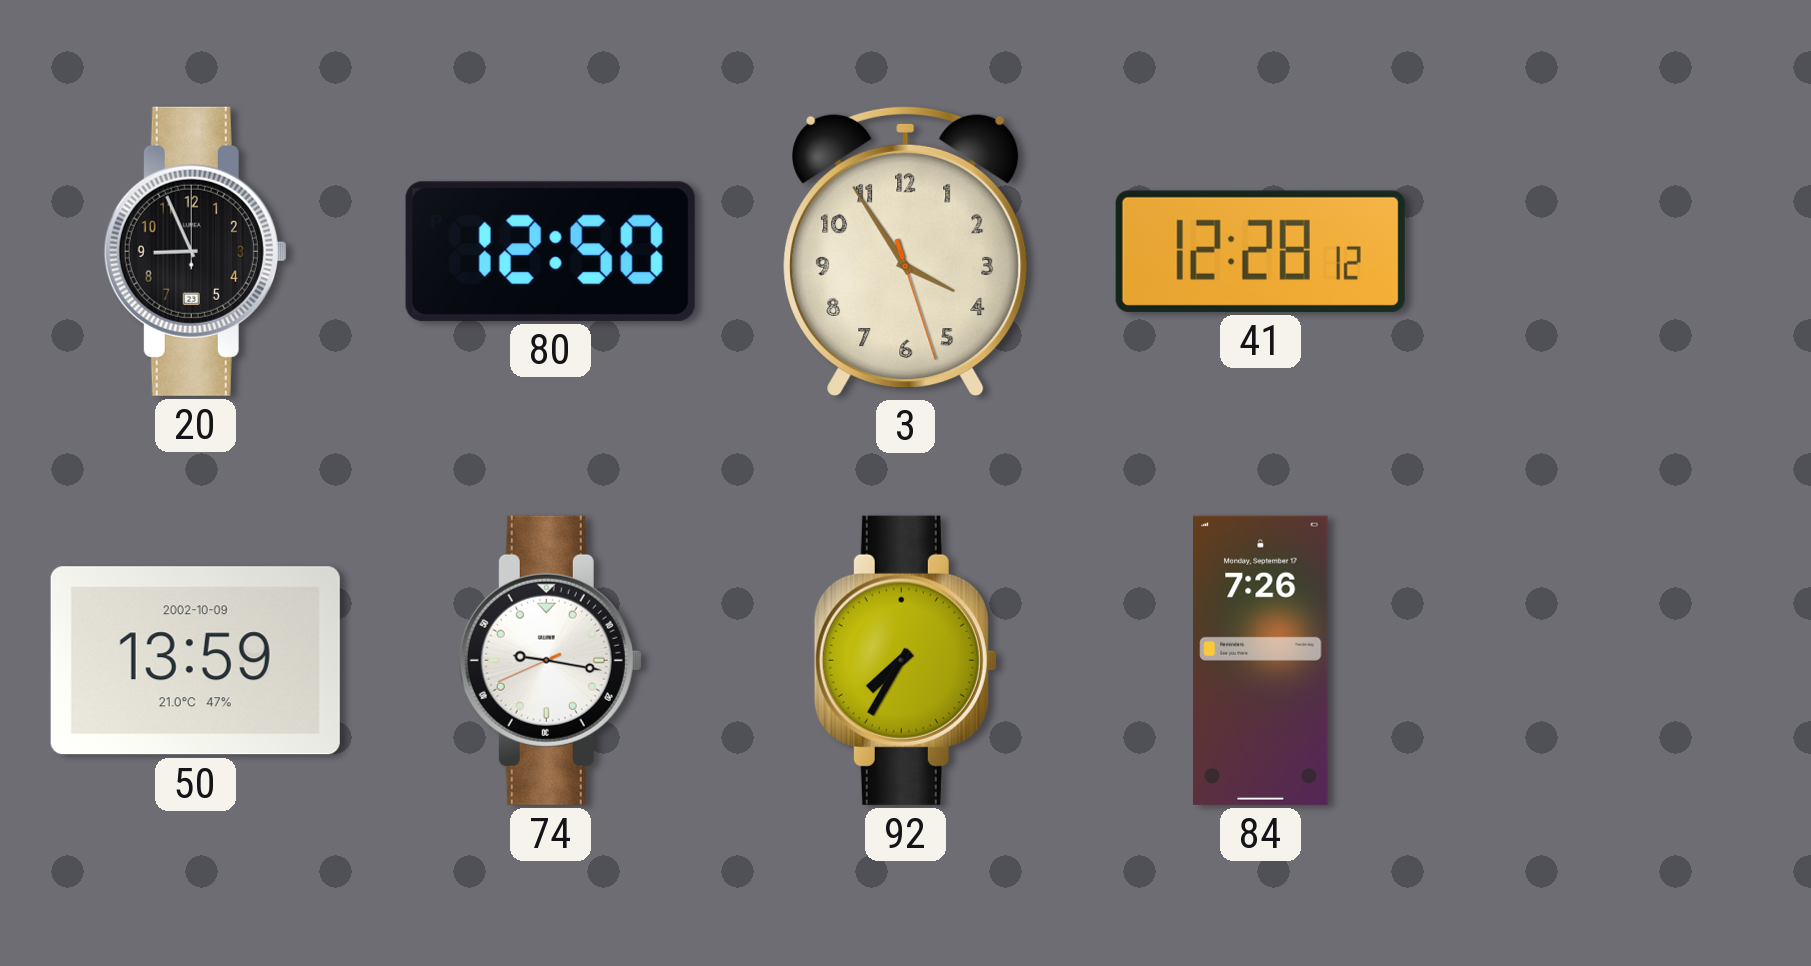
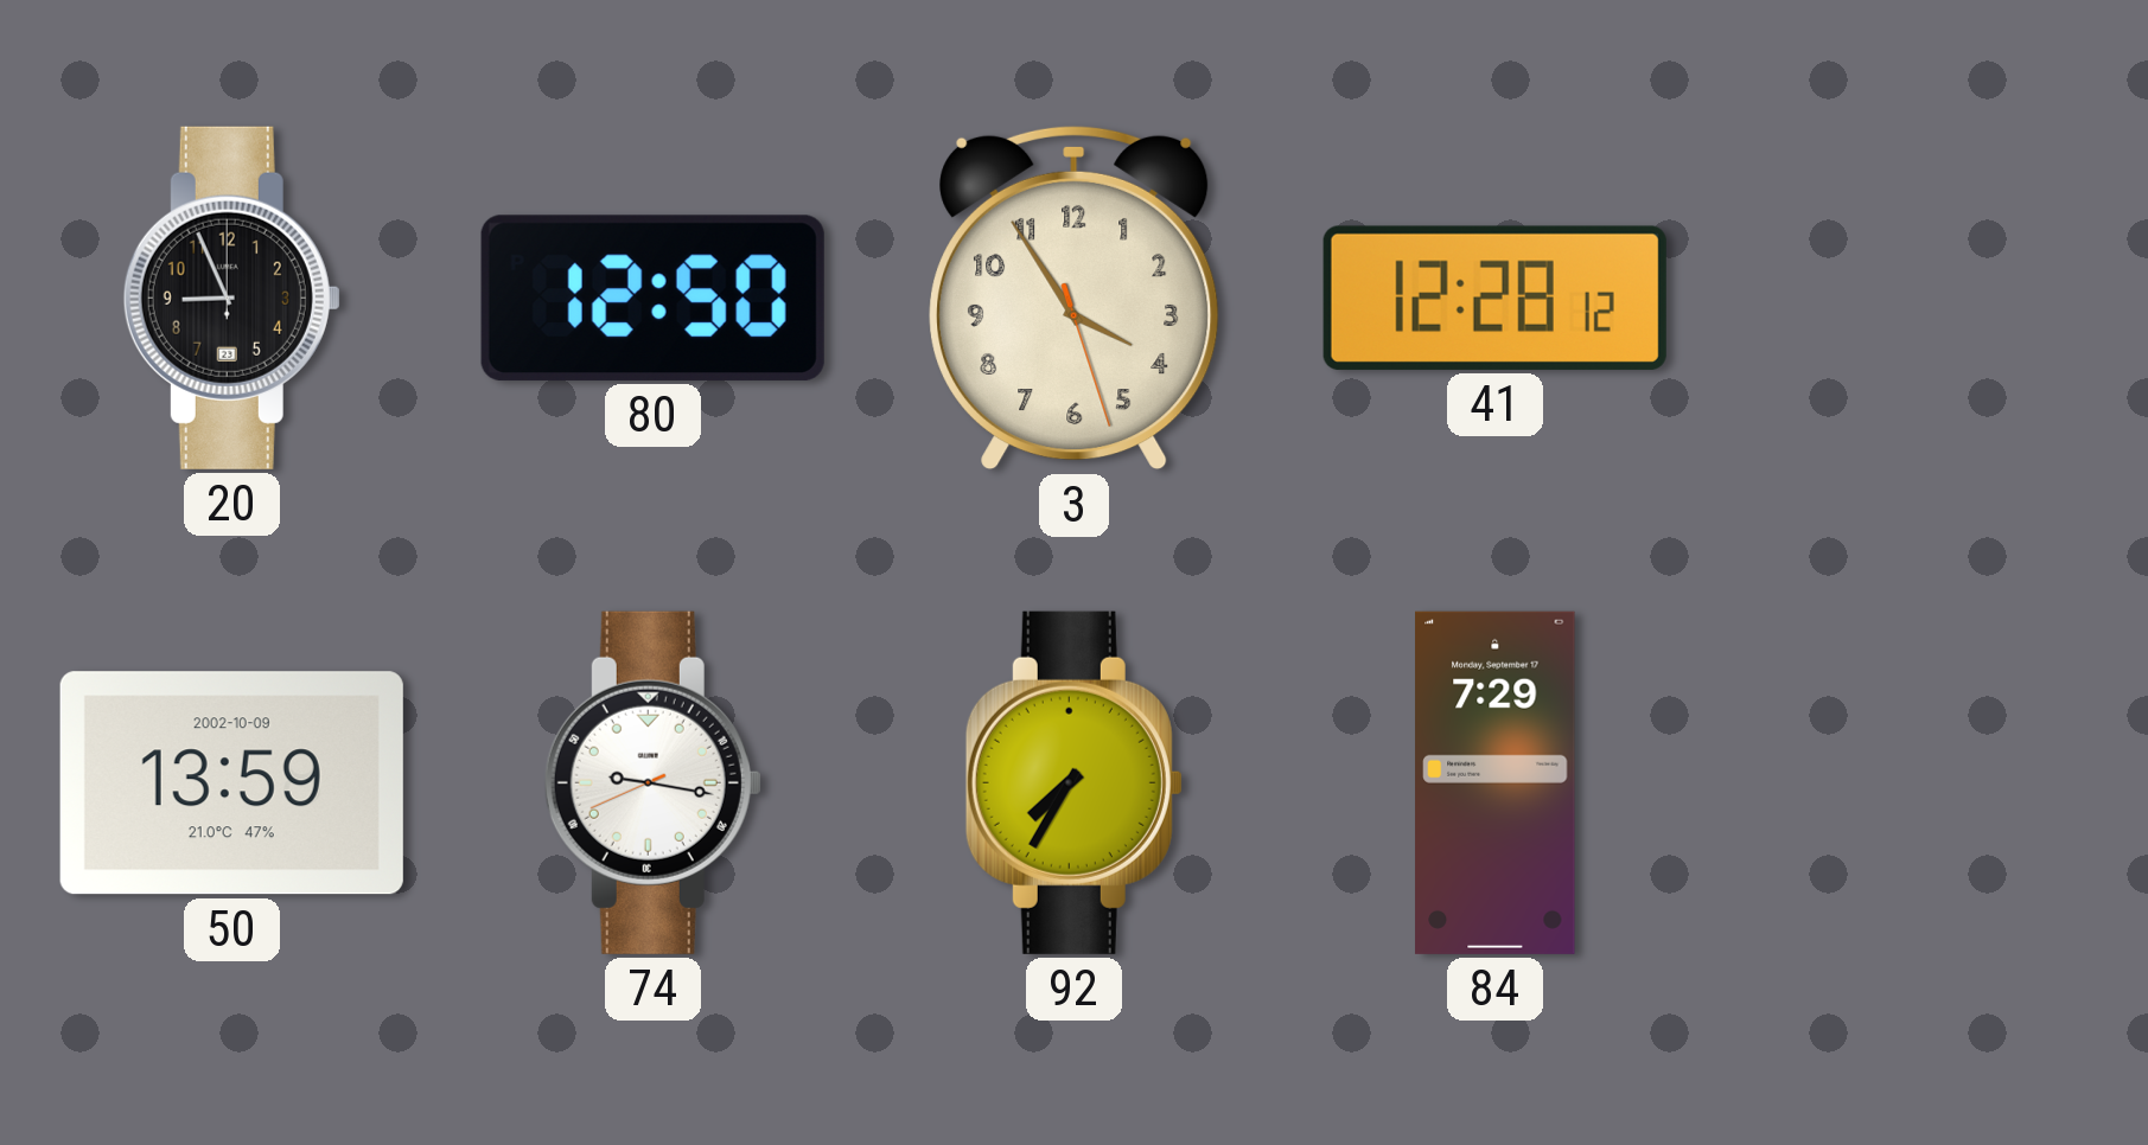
84: 7:26 -> 7:29 (1496, 782)
